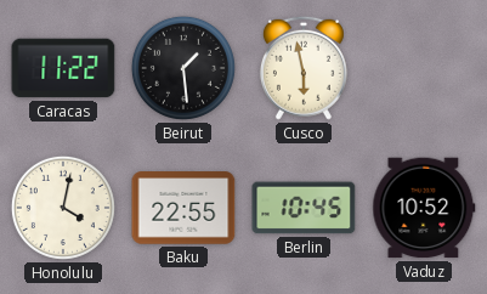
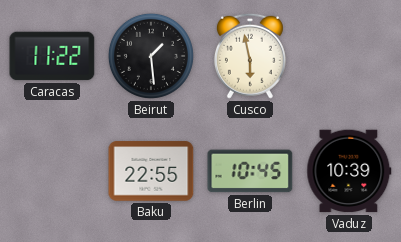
Honolulu: 4:02 -> none (63, 208)
Vaduz: 10:52 -> 10:39 (349, 171)
